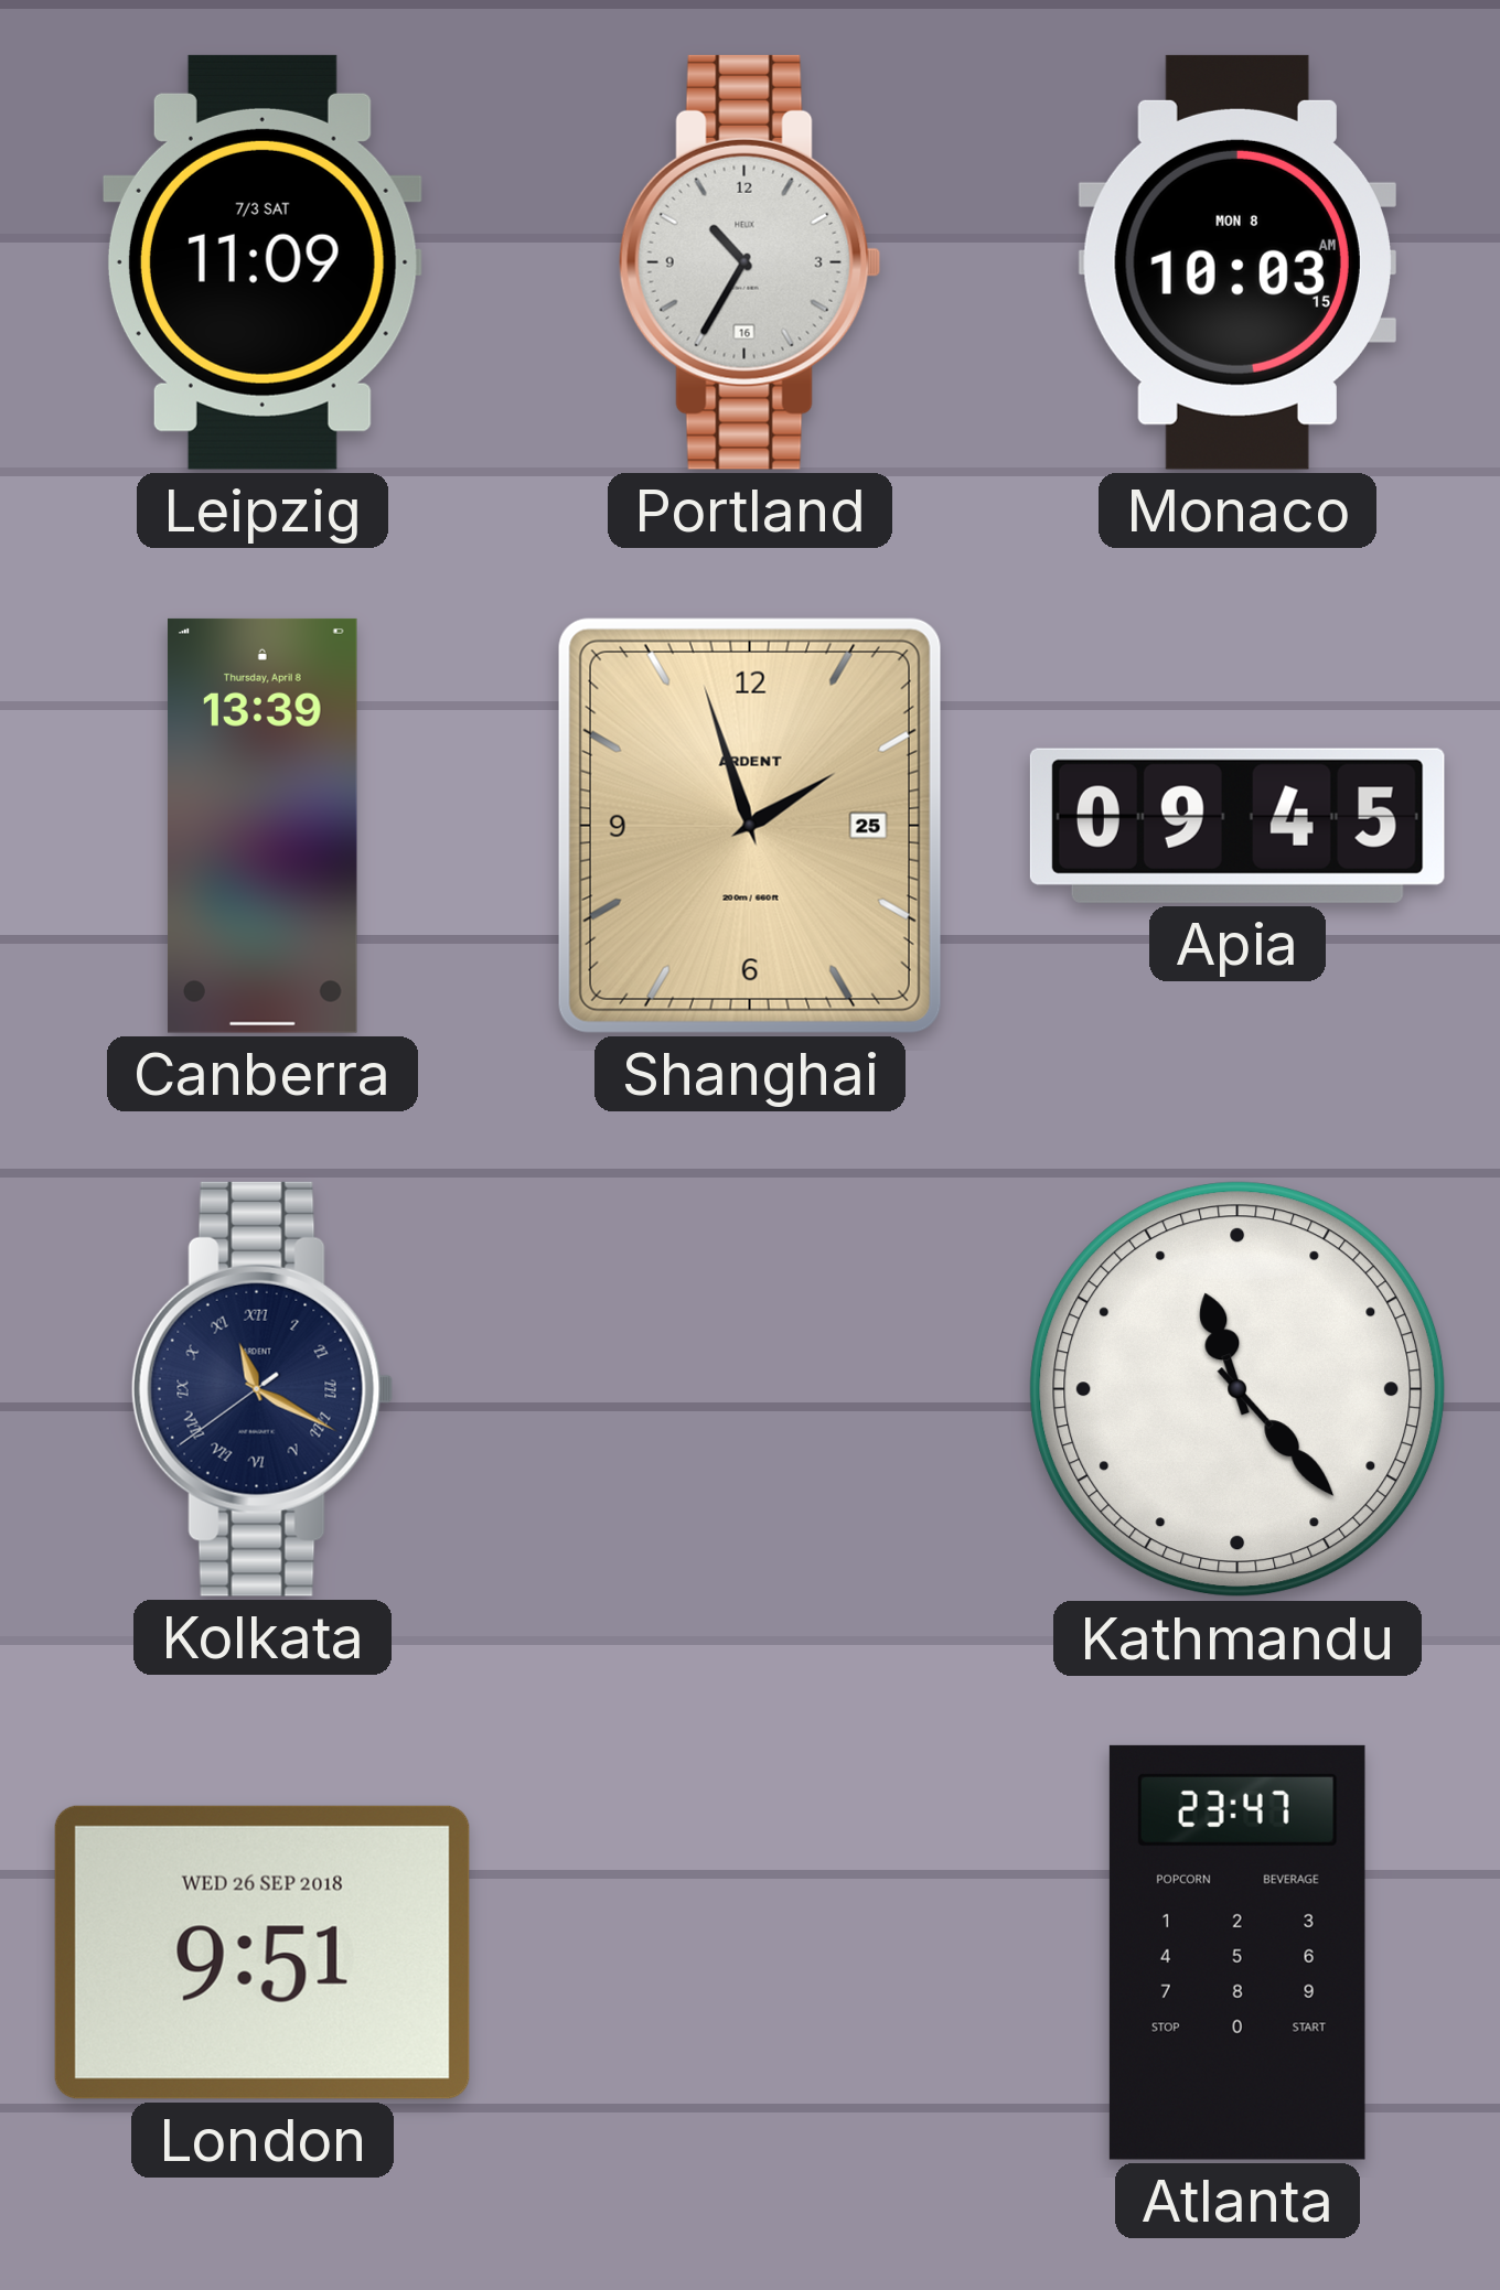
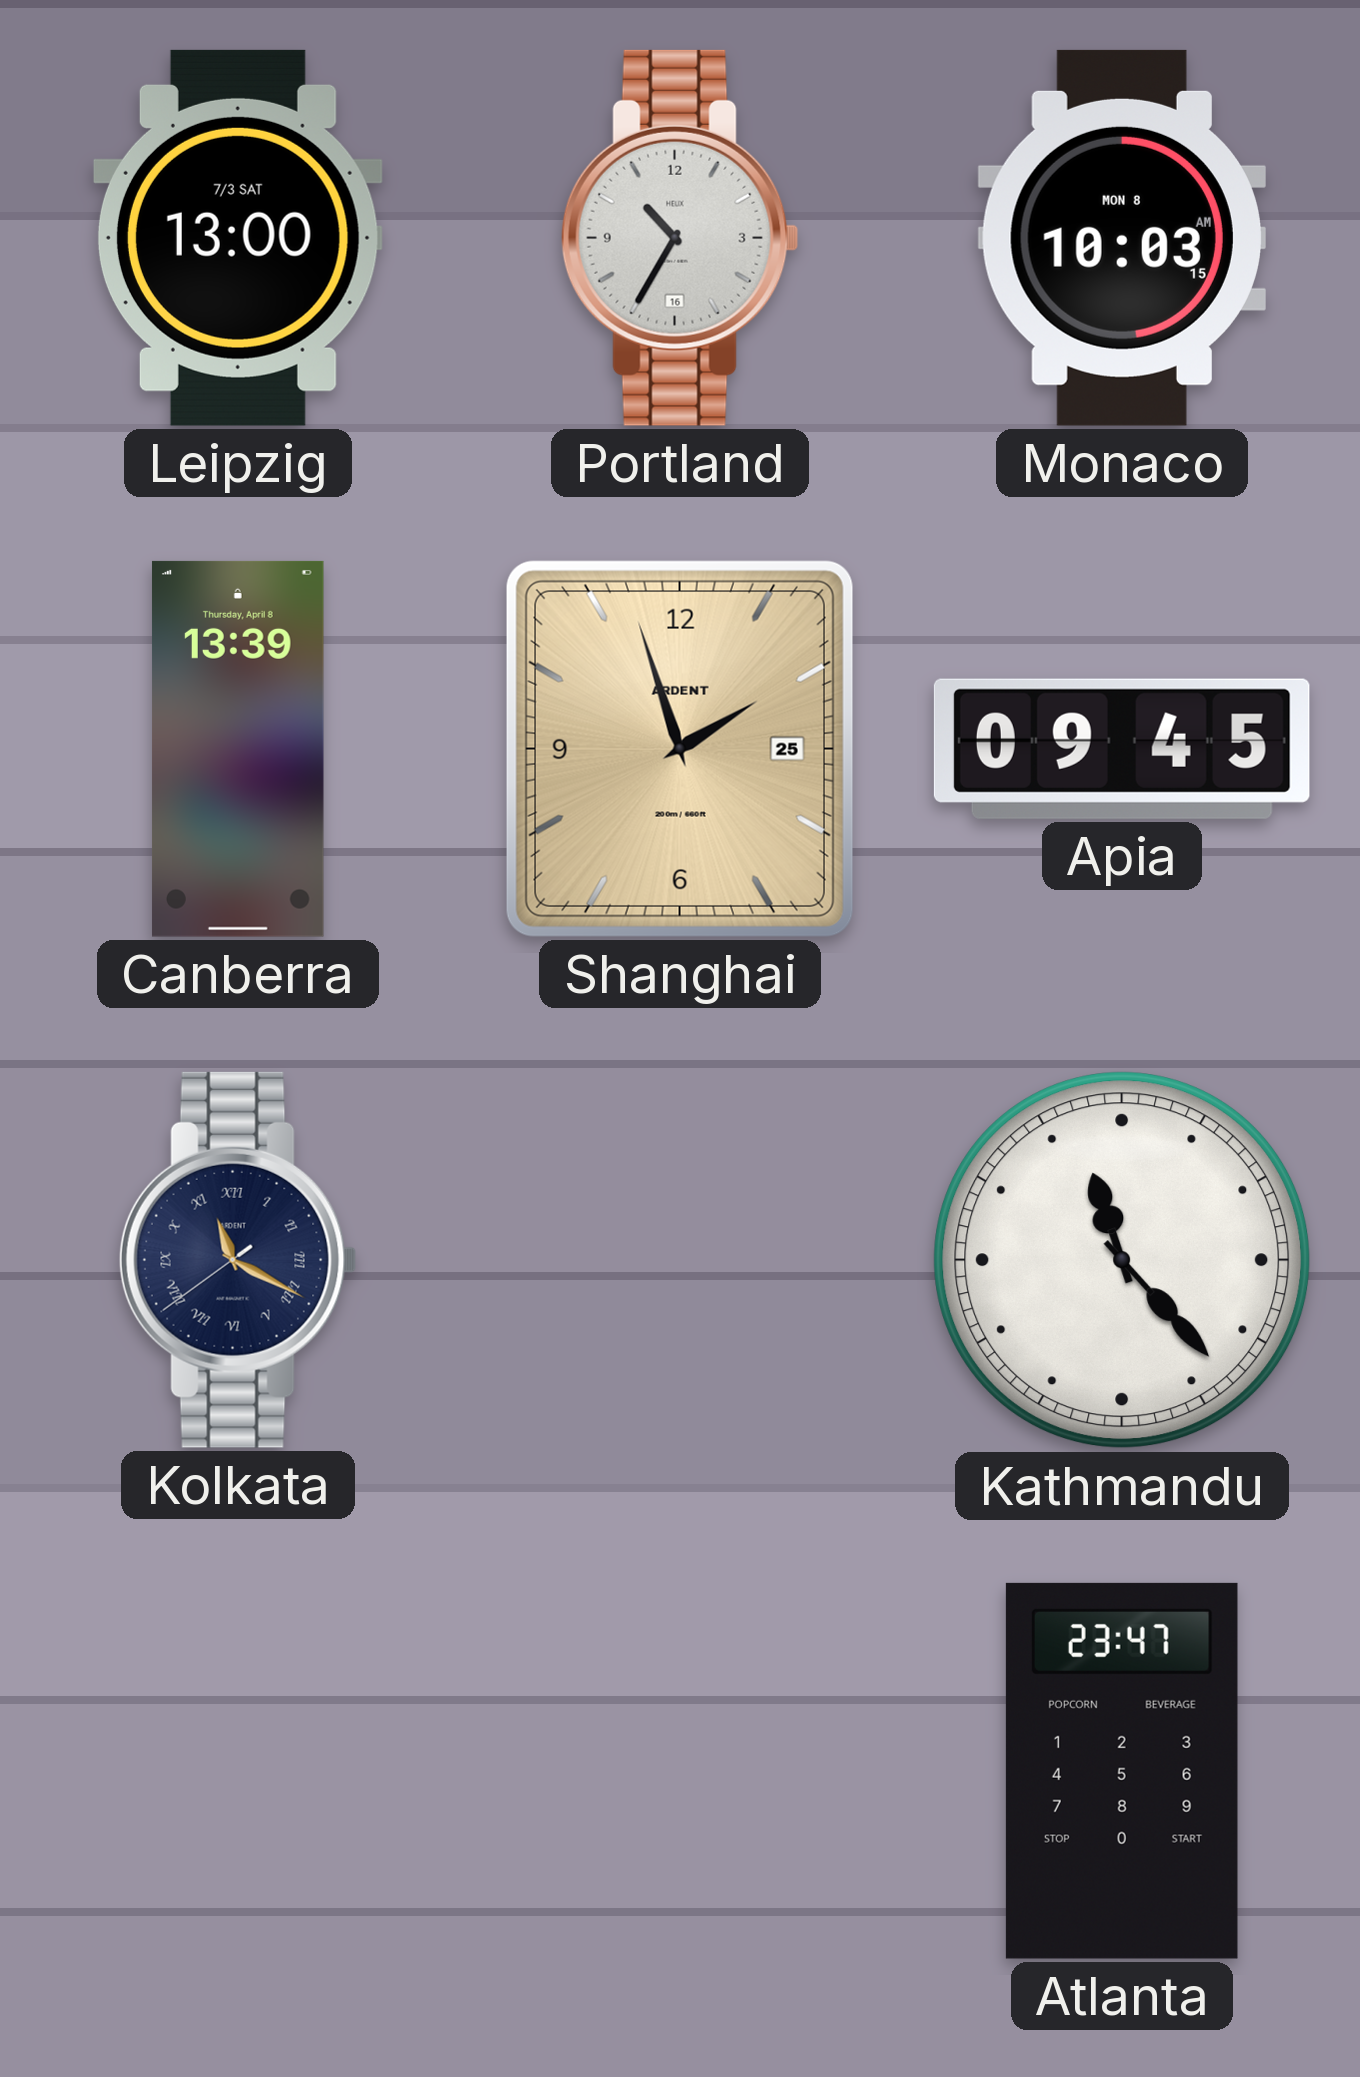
Leipzig: 11:09 -> 13:00 (238, 238)
London: 9:51 -> none (262, 1953)
